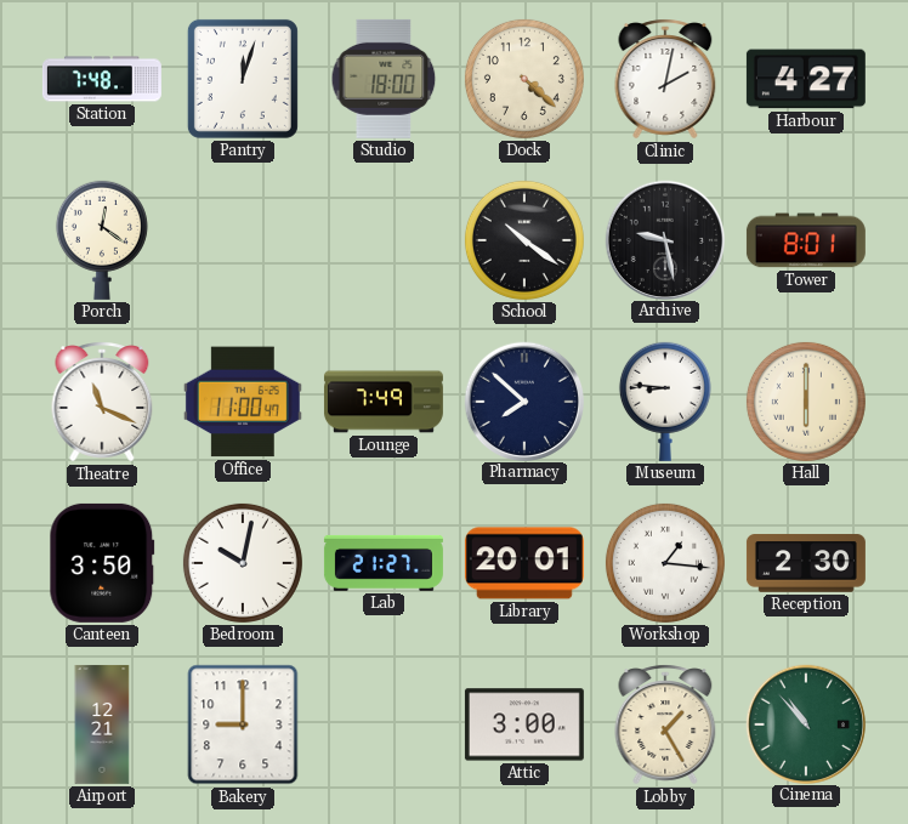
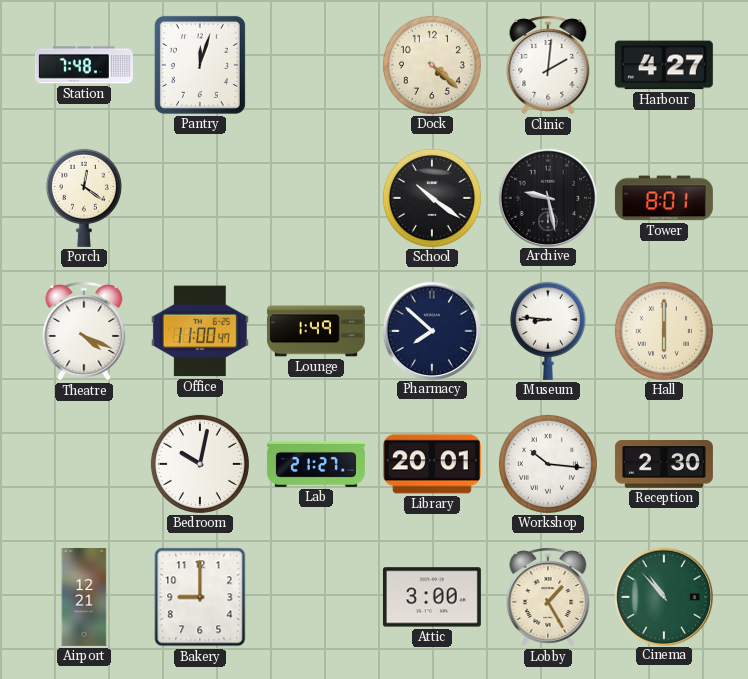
Studio: 18:00 -> none (384, 79)
Clinic: 2:02 -> 2:01 (548, 65)
Theatre: 11:19 -> 4:19 (84, 331)
Lounge: 7:49 -> 1:49 (316, 331)
Canteen: 3:50 -> none (102, 563)
Workshop: 1:16 -> 10:16 (548, 464)
